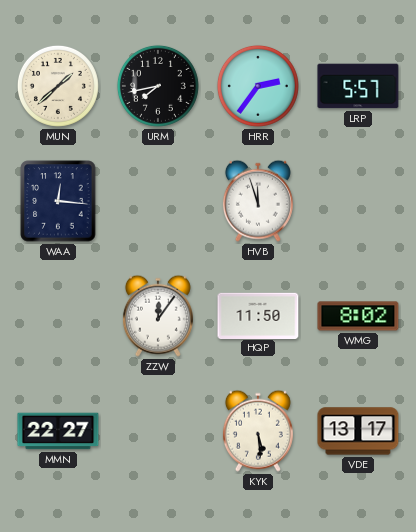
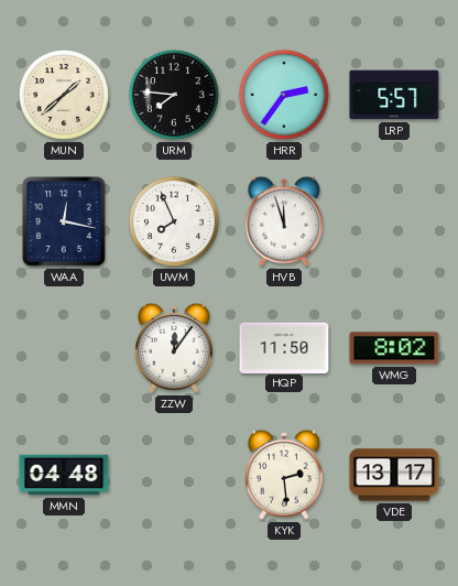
URM: 7:43 -> 7:46 (174, 95)
WAA: 12:16 -> 12:17 (64, 221)
UWM: none -> 7:56 (174, 221)
MMN: 22:27 -> 04:48 (64, 475)
KYK: 5:29 -> 2:29 (284, 475)
